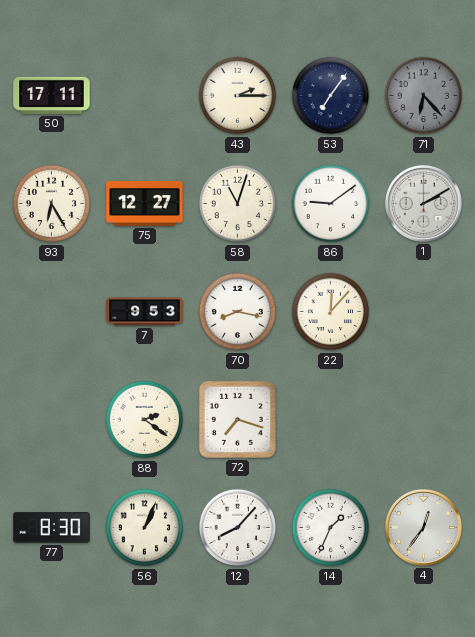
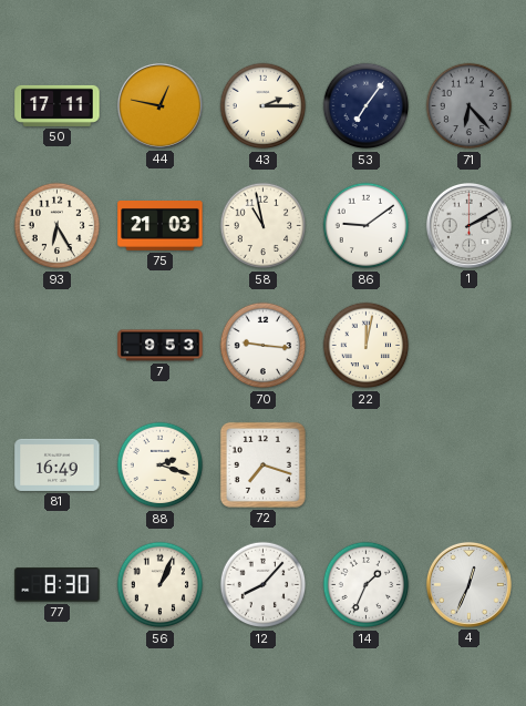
44: none -> 12:47 (159, 105)
75: 12:27 -> 21:03 (161, 226)
58: 11:03 -> 10:58 (264, 226)
70: 8:17 -> 9:16 (264, 346)
22: 12:07 -> 12:02 (367, 346)
81: none -> 16:49 (58, 464)
88: 2:21 -> 2:18 (161, 465)
4: 12:36 -> 12:34 (468, 584)
